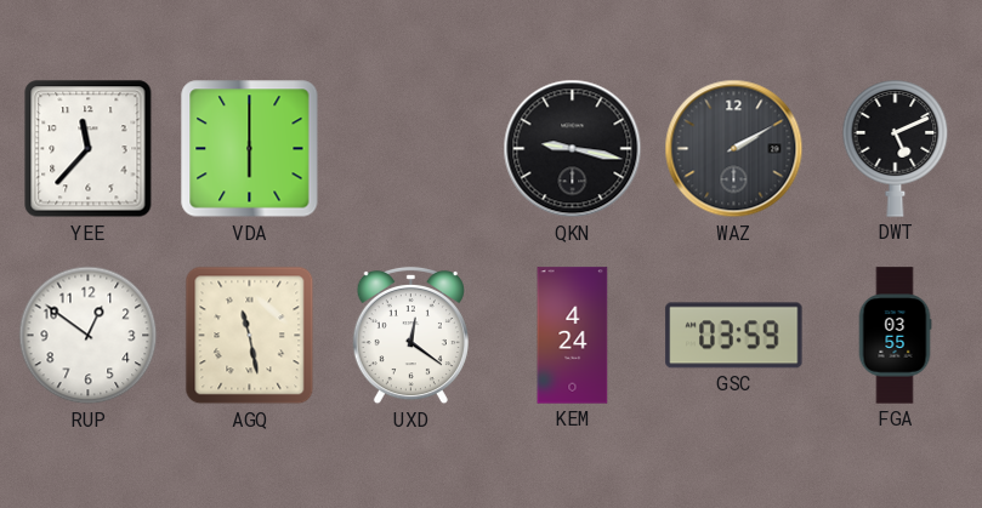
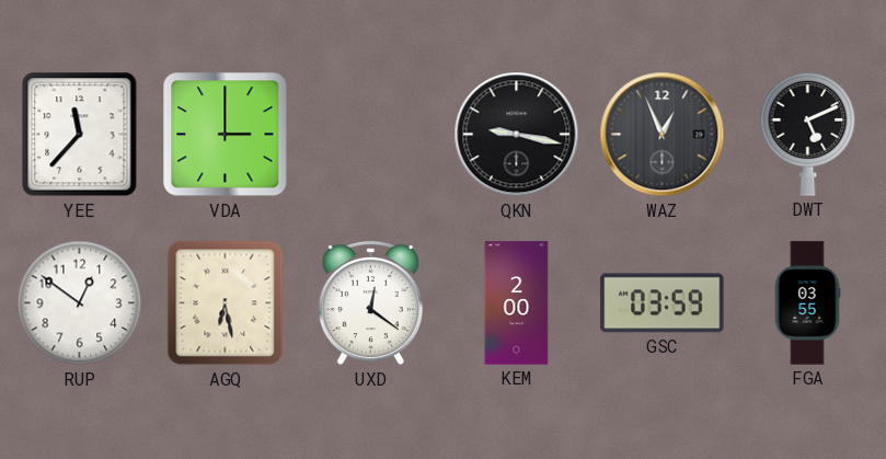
VDA: 6:00 -> 3:00 (226, 135)
WAZ: 2:10 -> 12:56 (663, 135)
AGQ: 11:28 -> 6:28 (226, 303)
KEM: 4:24 -> 2:00 (517, 303)
